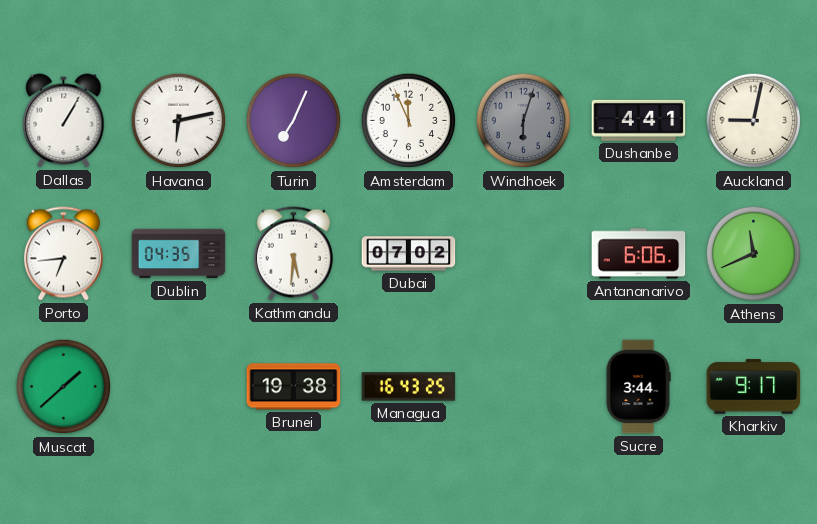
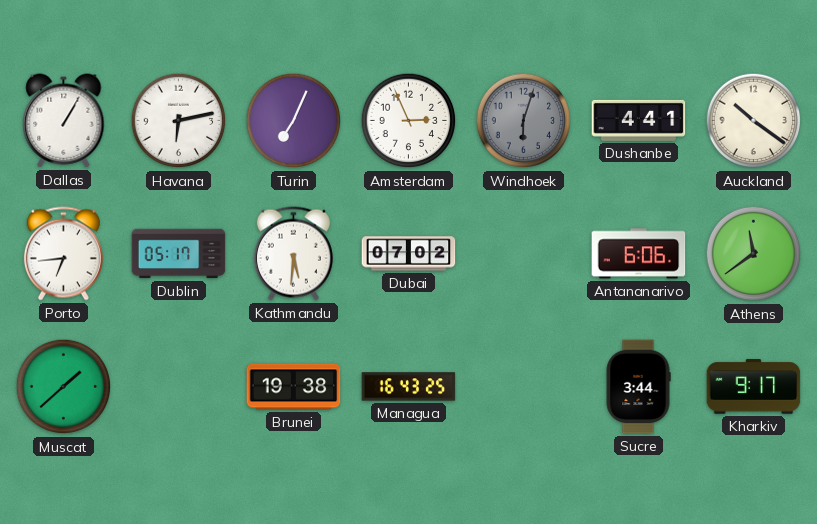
Amsterdam: 11:56 -> 2:56 (409, 121)
Auckland: 9:02 -> 10:21 (754, 121)
Dublin: 04:35 -> 05:17 (179, 254)
Athens: 11:41 -> 11:39 (754, 254)
